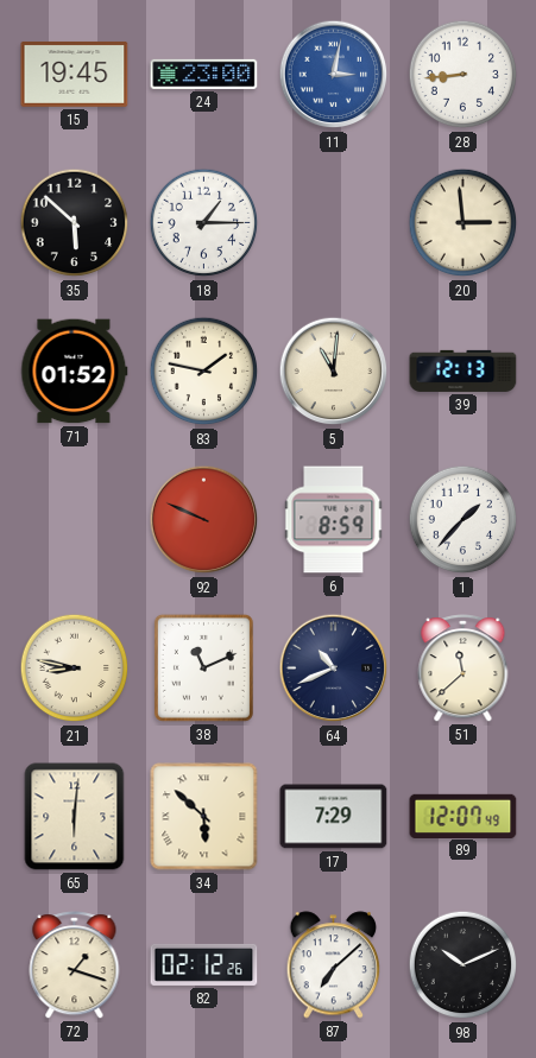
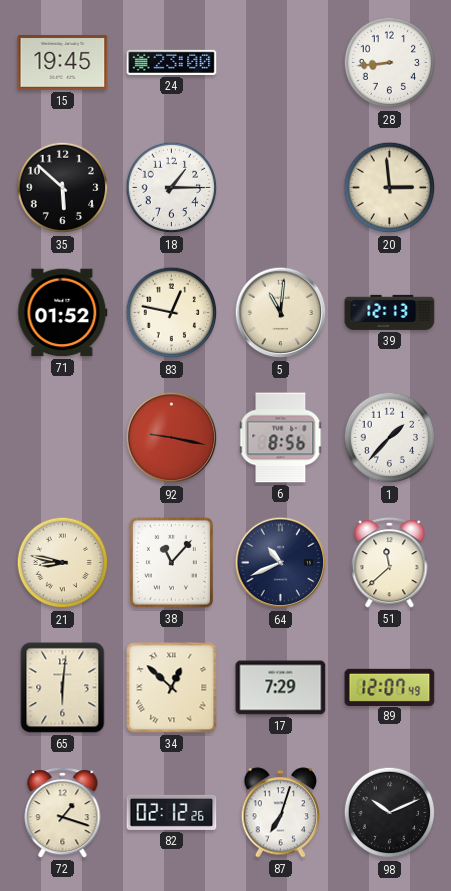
11: 3:02 -> none (334, 75)
83: 1:47 -> 12:47 (172, 313)
92: 9:49 -> 9:17 (172, 438)
6: 8:59 -> 8:56 (281, 438)
38: 11:11 -> 11:07 (171, 562)
34: 5:52 -> 12:52 (172, 688)
87: 7:08 -> 7:03 (281, 813)
